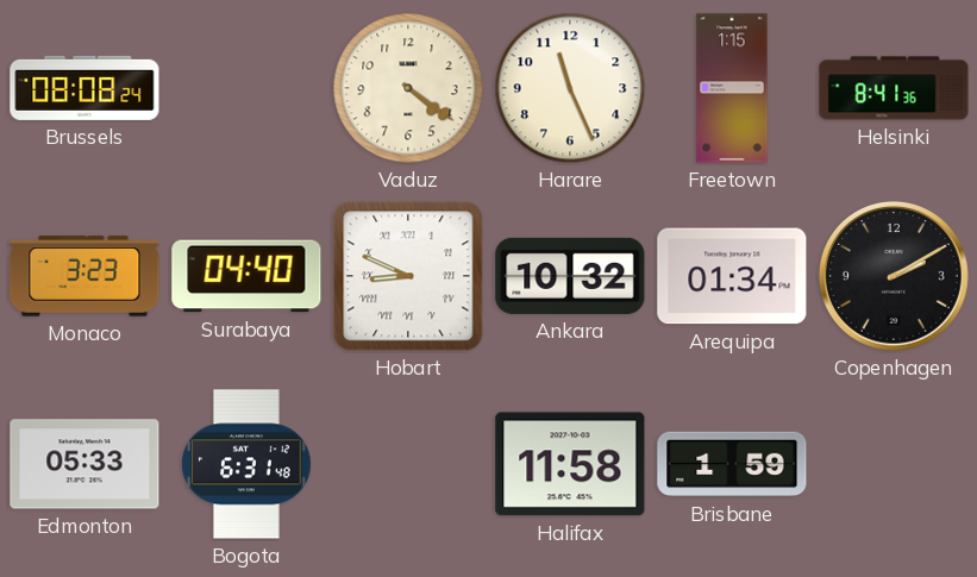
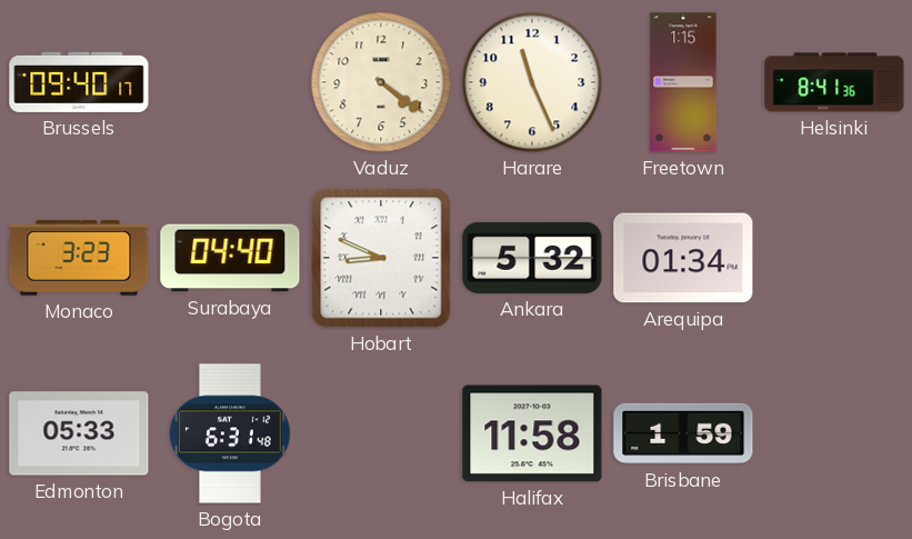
Brussels: 08:08 -> 09:40 (79, 82)
Ankara: 10:32 -> 5:32 (532, 258)
Copenhagen: 2:10 -> none (894, 276)
